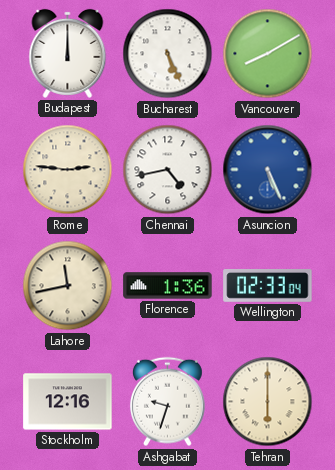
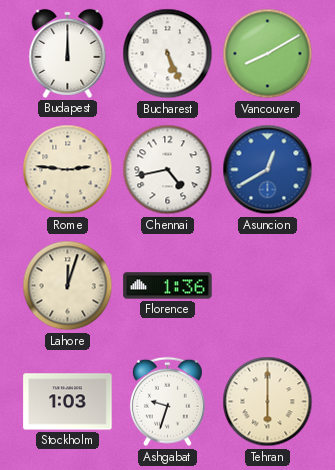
Asuncion: 5:26 -> 12:40 (268, 170)
Lahore: 11:43 -> 12:03 (68, 286)
Wellington: 02:33 -> none (268, 286)
Stockholm: 12:16 -> 1:03 (68, 402)
